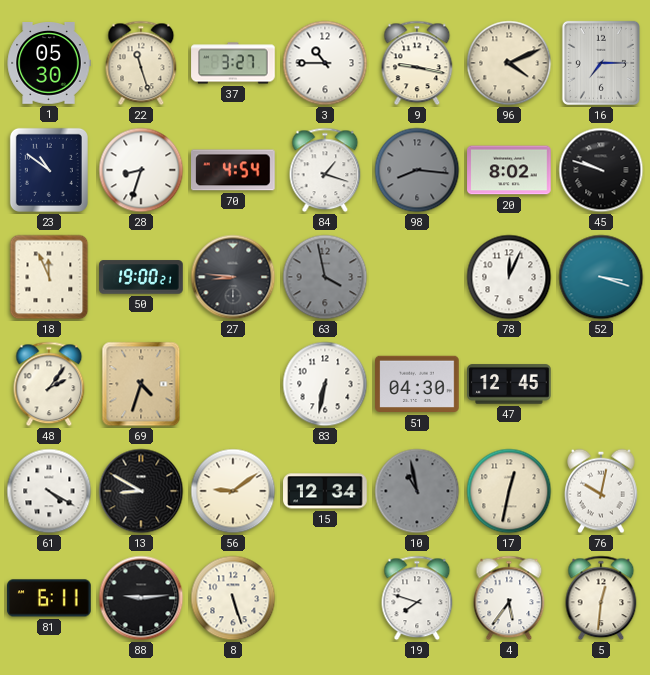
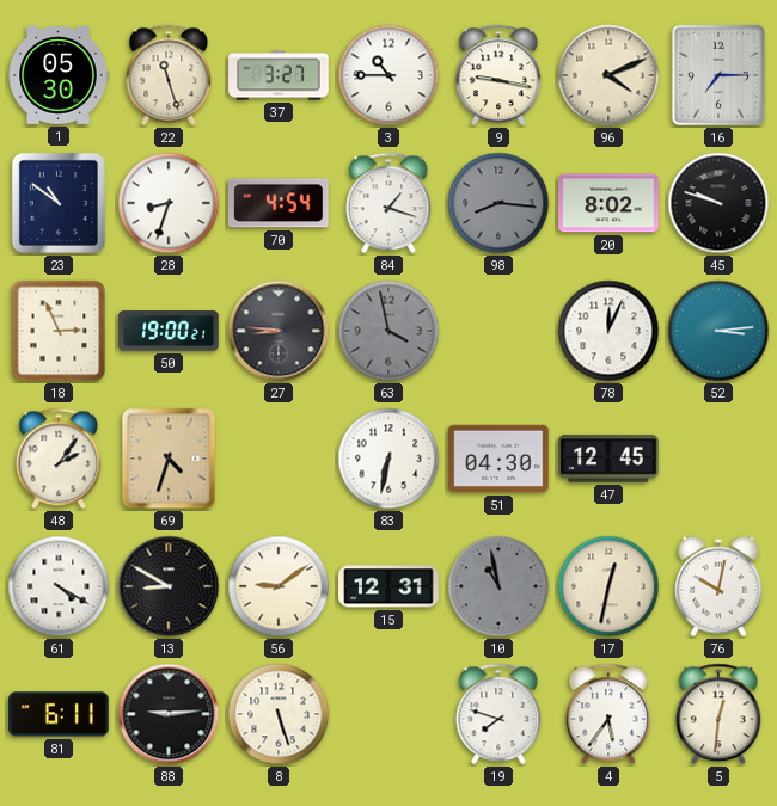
18: 11:56 -> 2:56 (59, 331)
52: 3:18 -> 3:14 (718, 331)
15: 12:34 -> 12:31 (389, 586)
